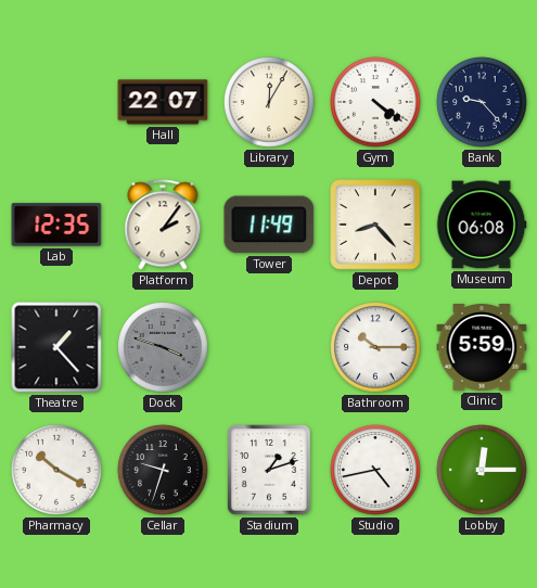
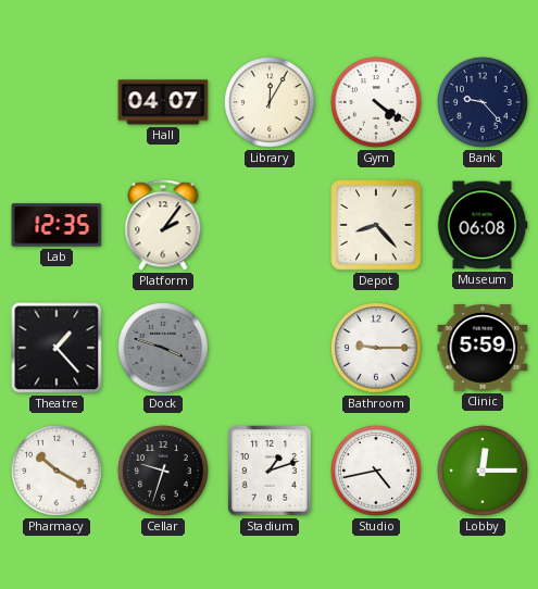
Hall: 22:07 -> 04:07 (163, 102)
Tower: 11:49 -> none (269, 225)
Bathroom: 10:15 -> 9:15 (376, 348)
